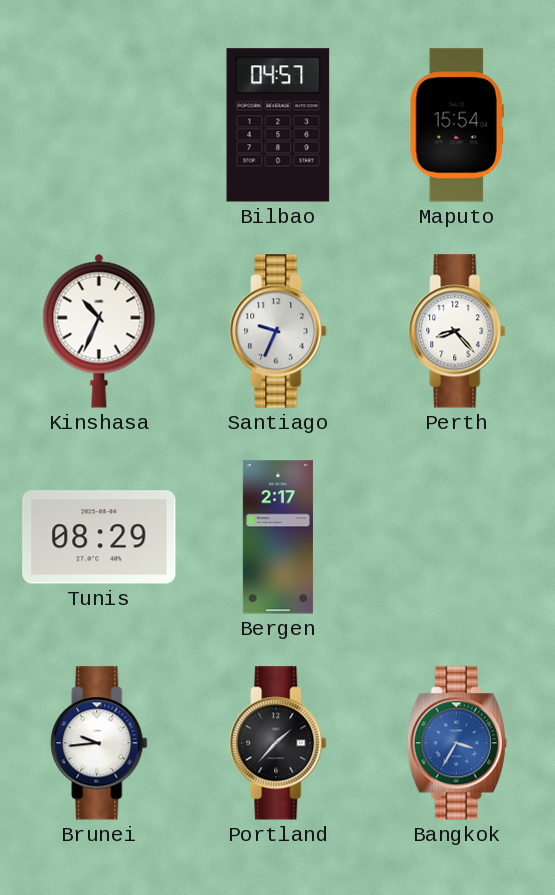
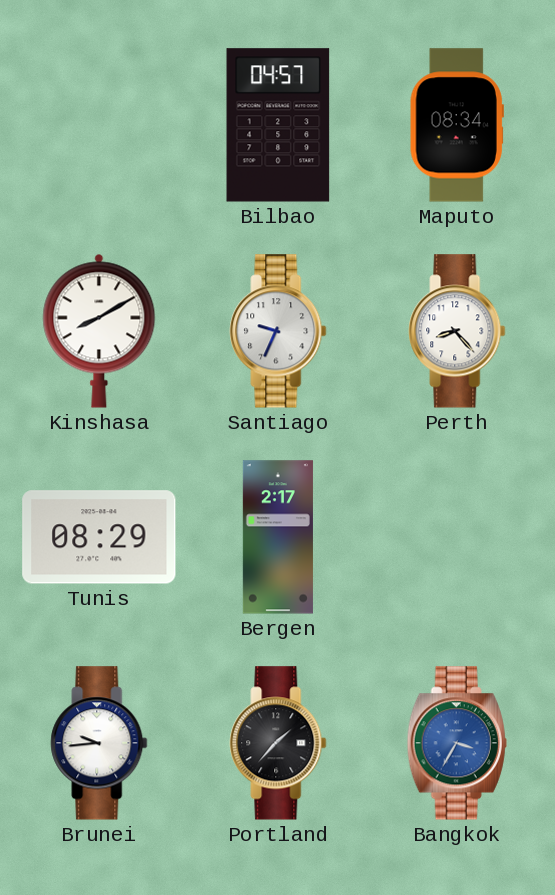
Maputo: 15:54 -> 08:34 (457, 125)
Kinshasa: 10:34 -> 8:10 (99, 331)
